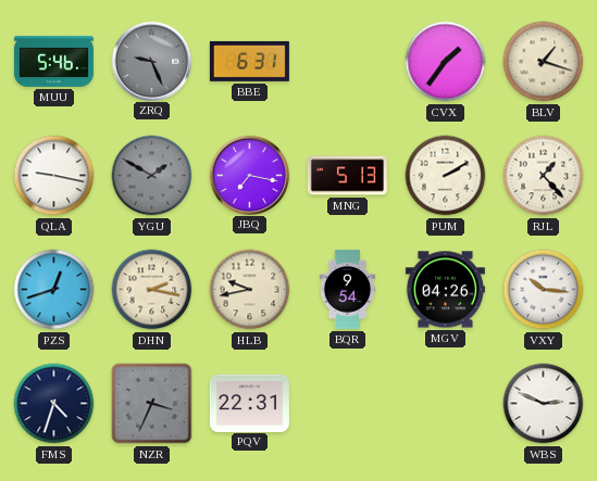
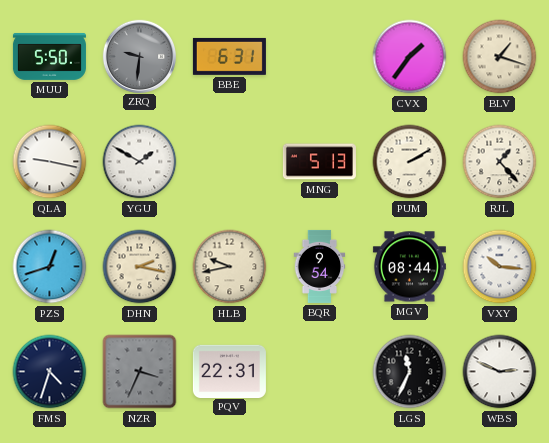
MUU: 5:46 -> 5:50 (49, 56)
ZRQ: 9:26 -> 9:31 (139, 56)
YGU dial: grey -> white (140, 162)
JBQ: 7:17 -> none (249, 175)
MGV: 04:26 -> 08:44 (409, 267)
LGS: none -> 11:34 (410, 372)
